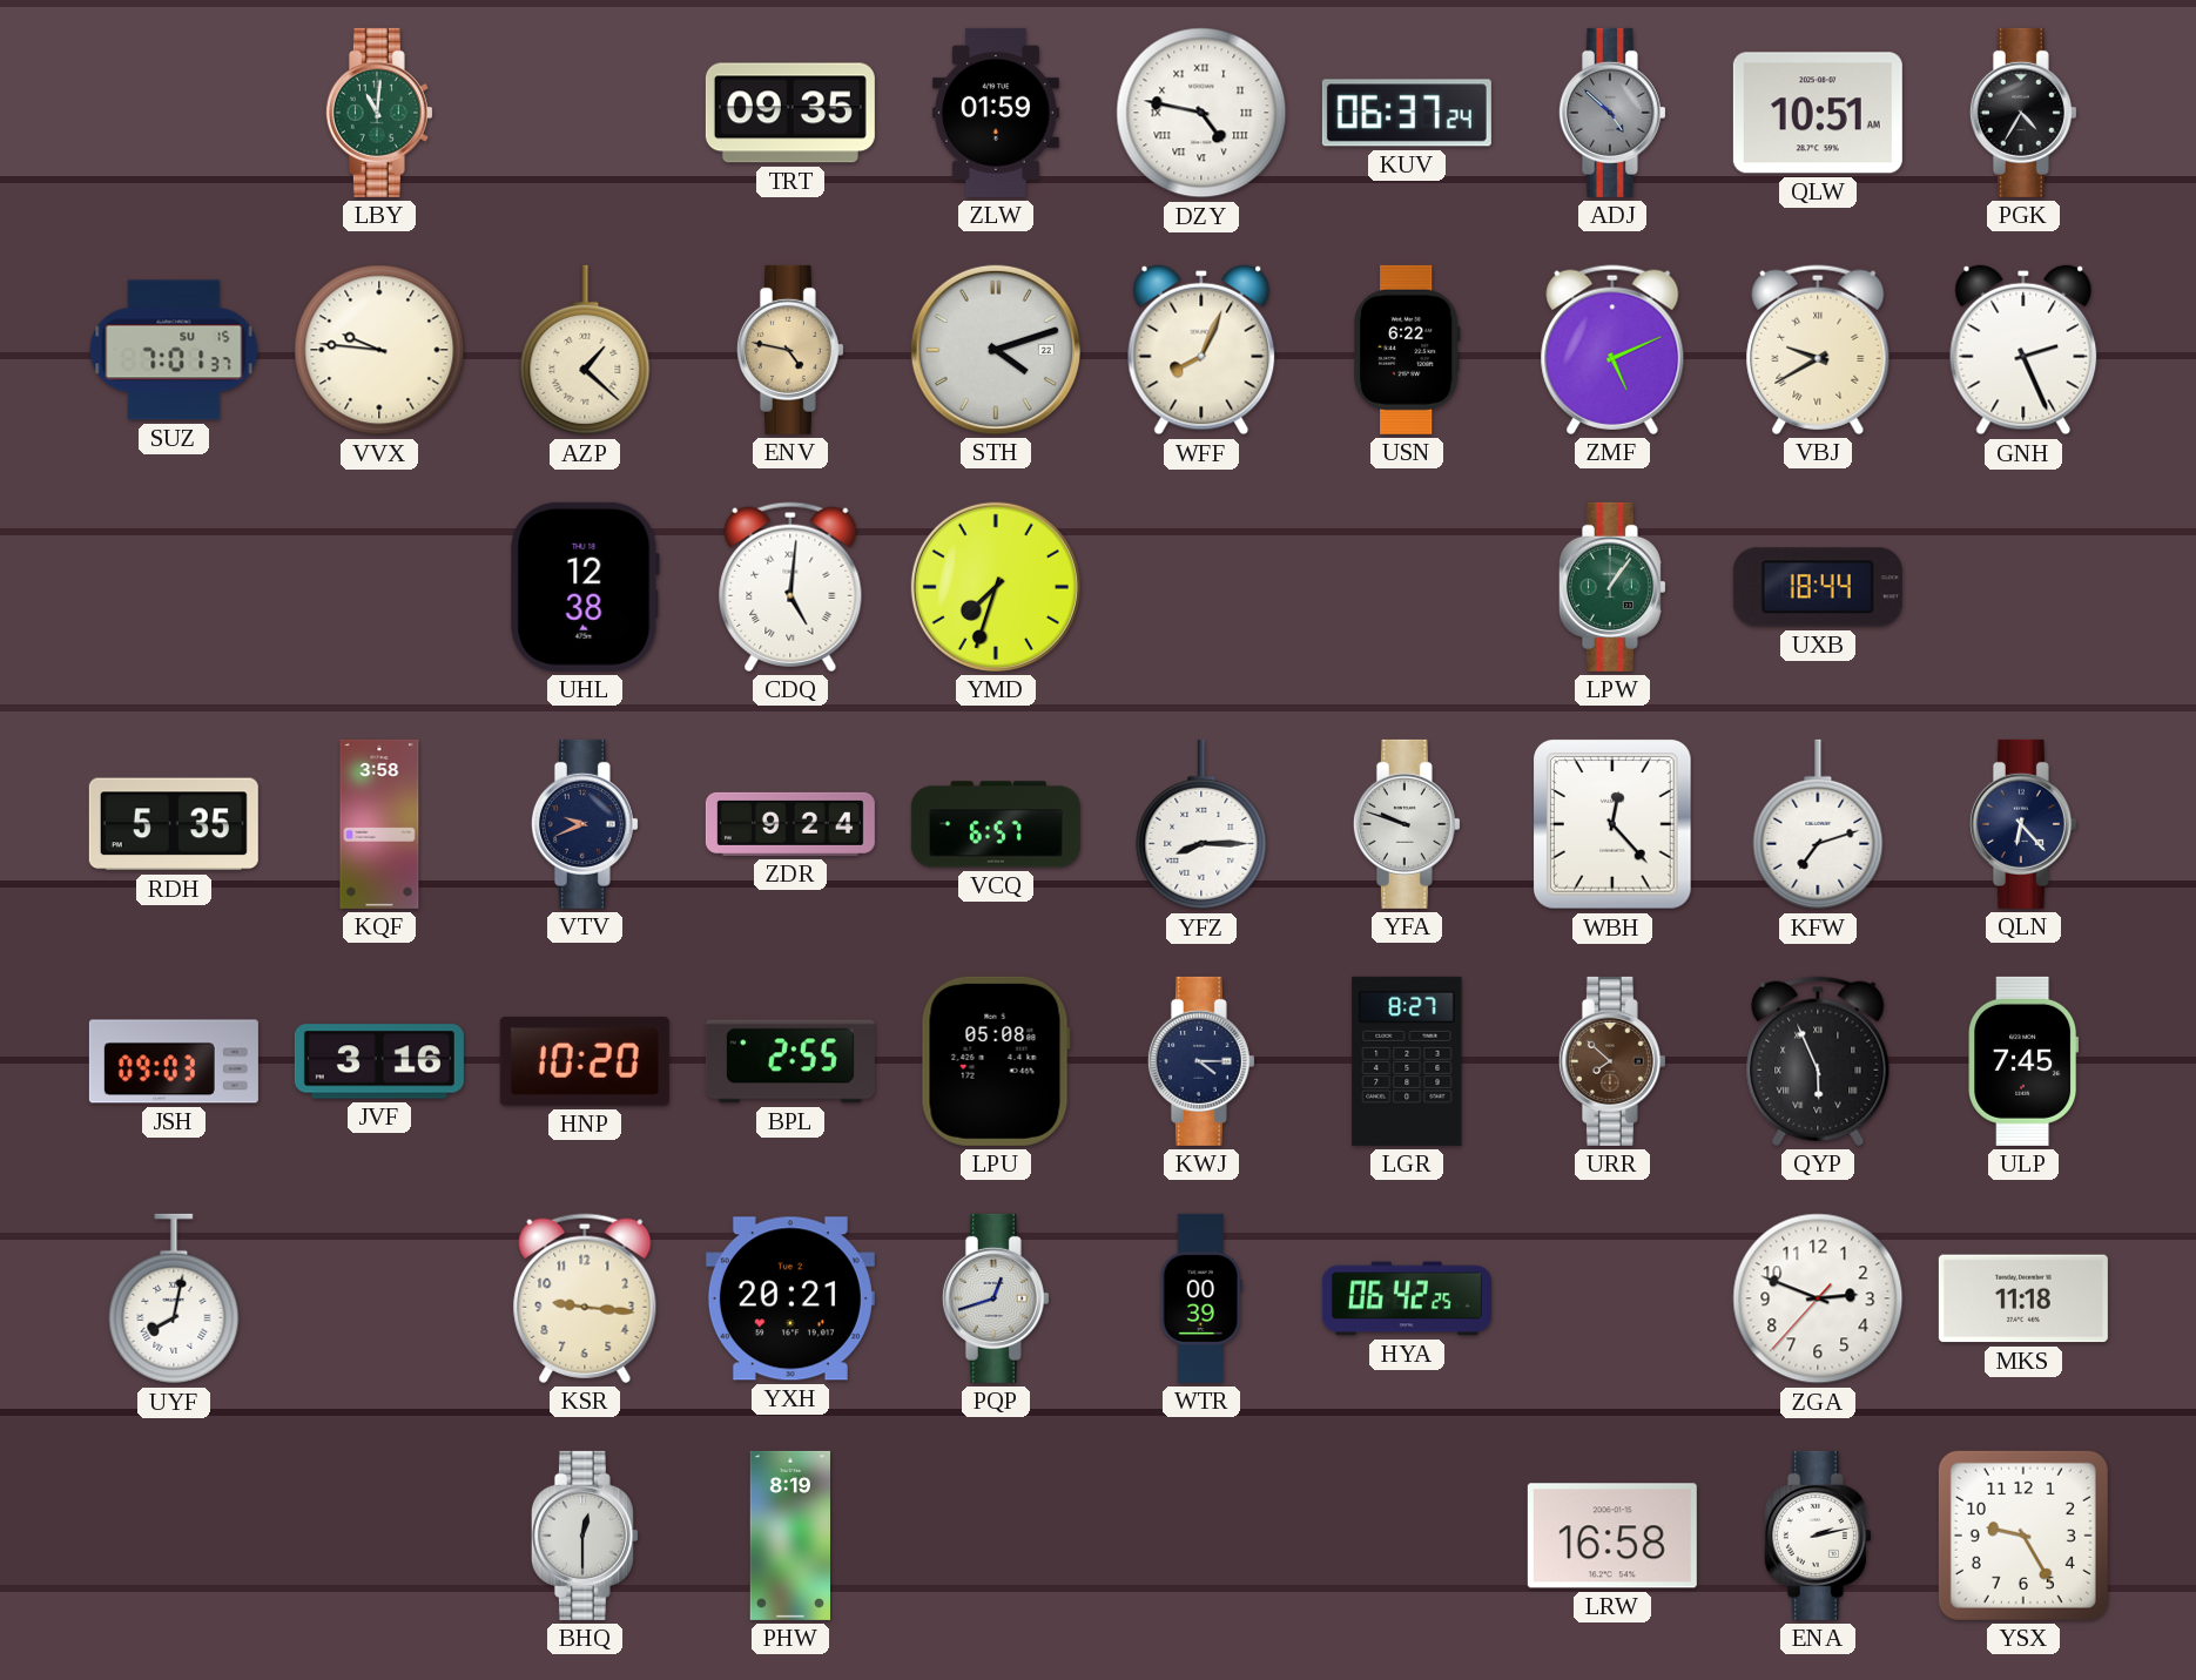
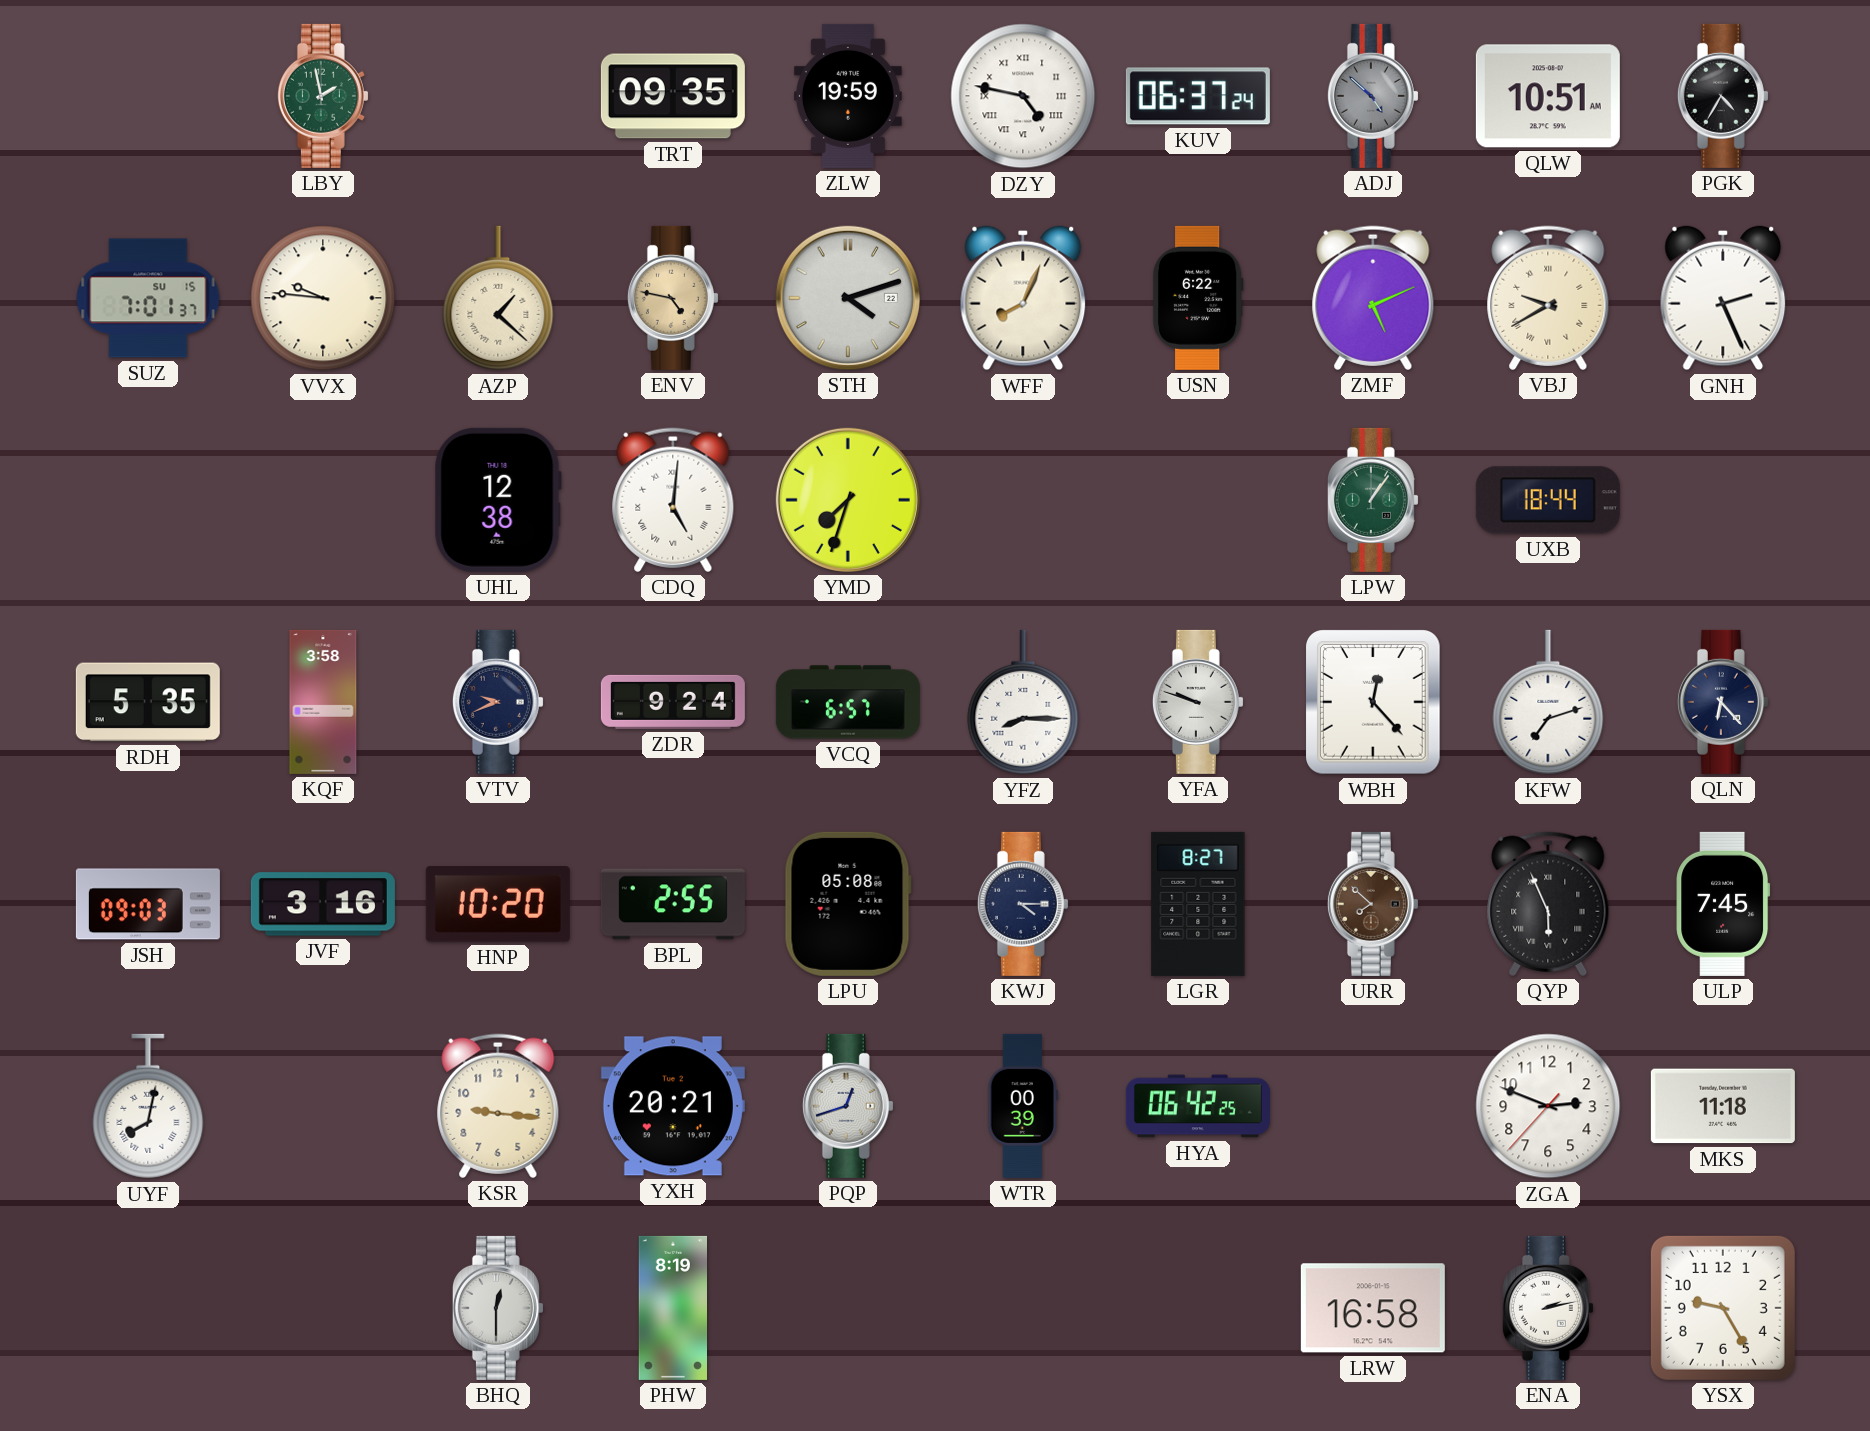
LBY: 11:01 -> 1:58 (323, 96)
ZLW: 01:59 -> 19:59 (848, 96)
